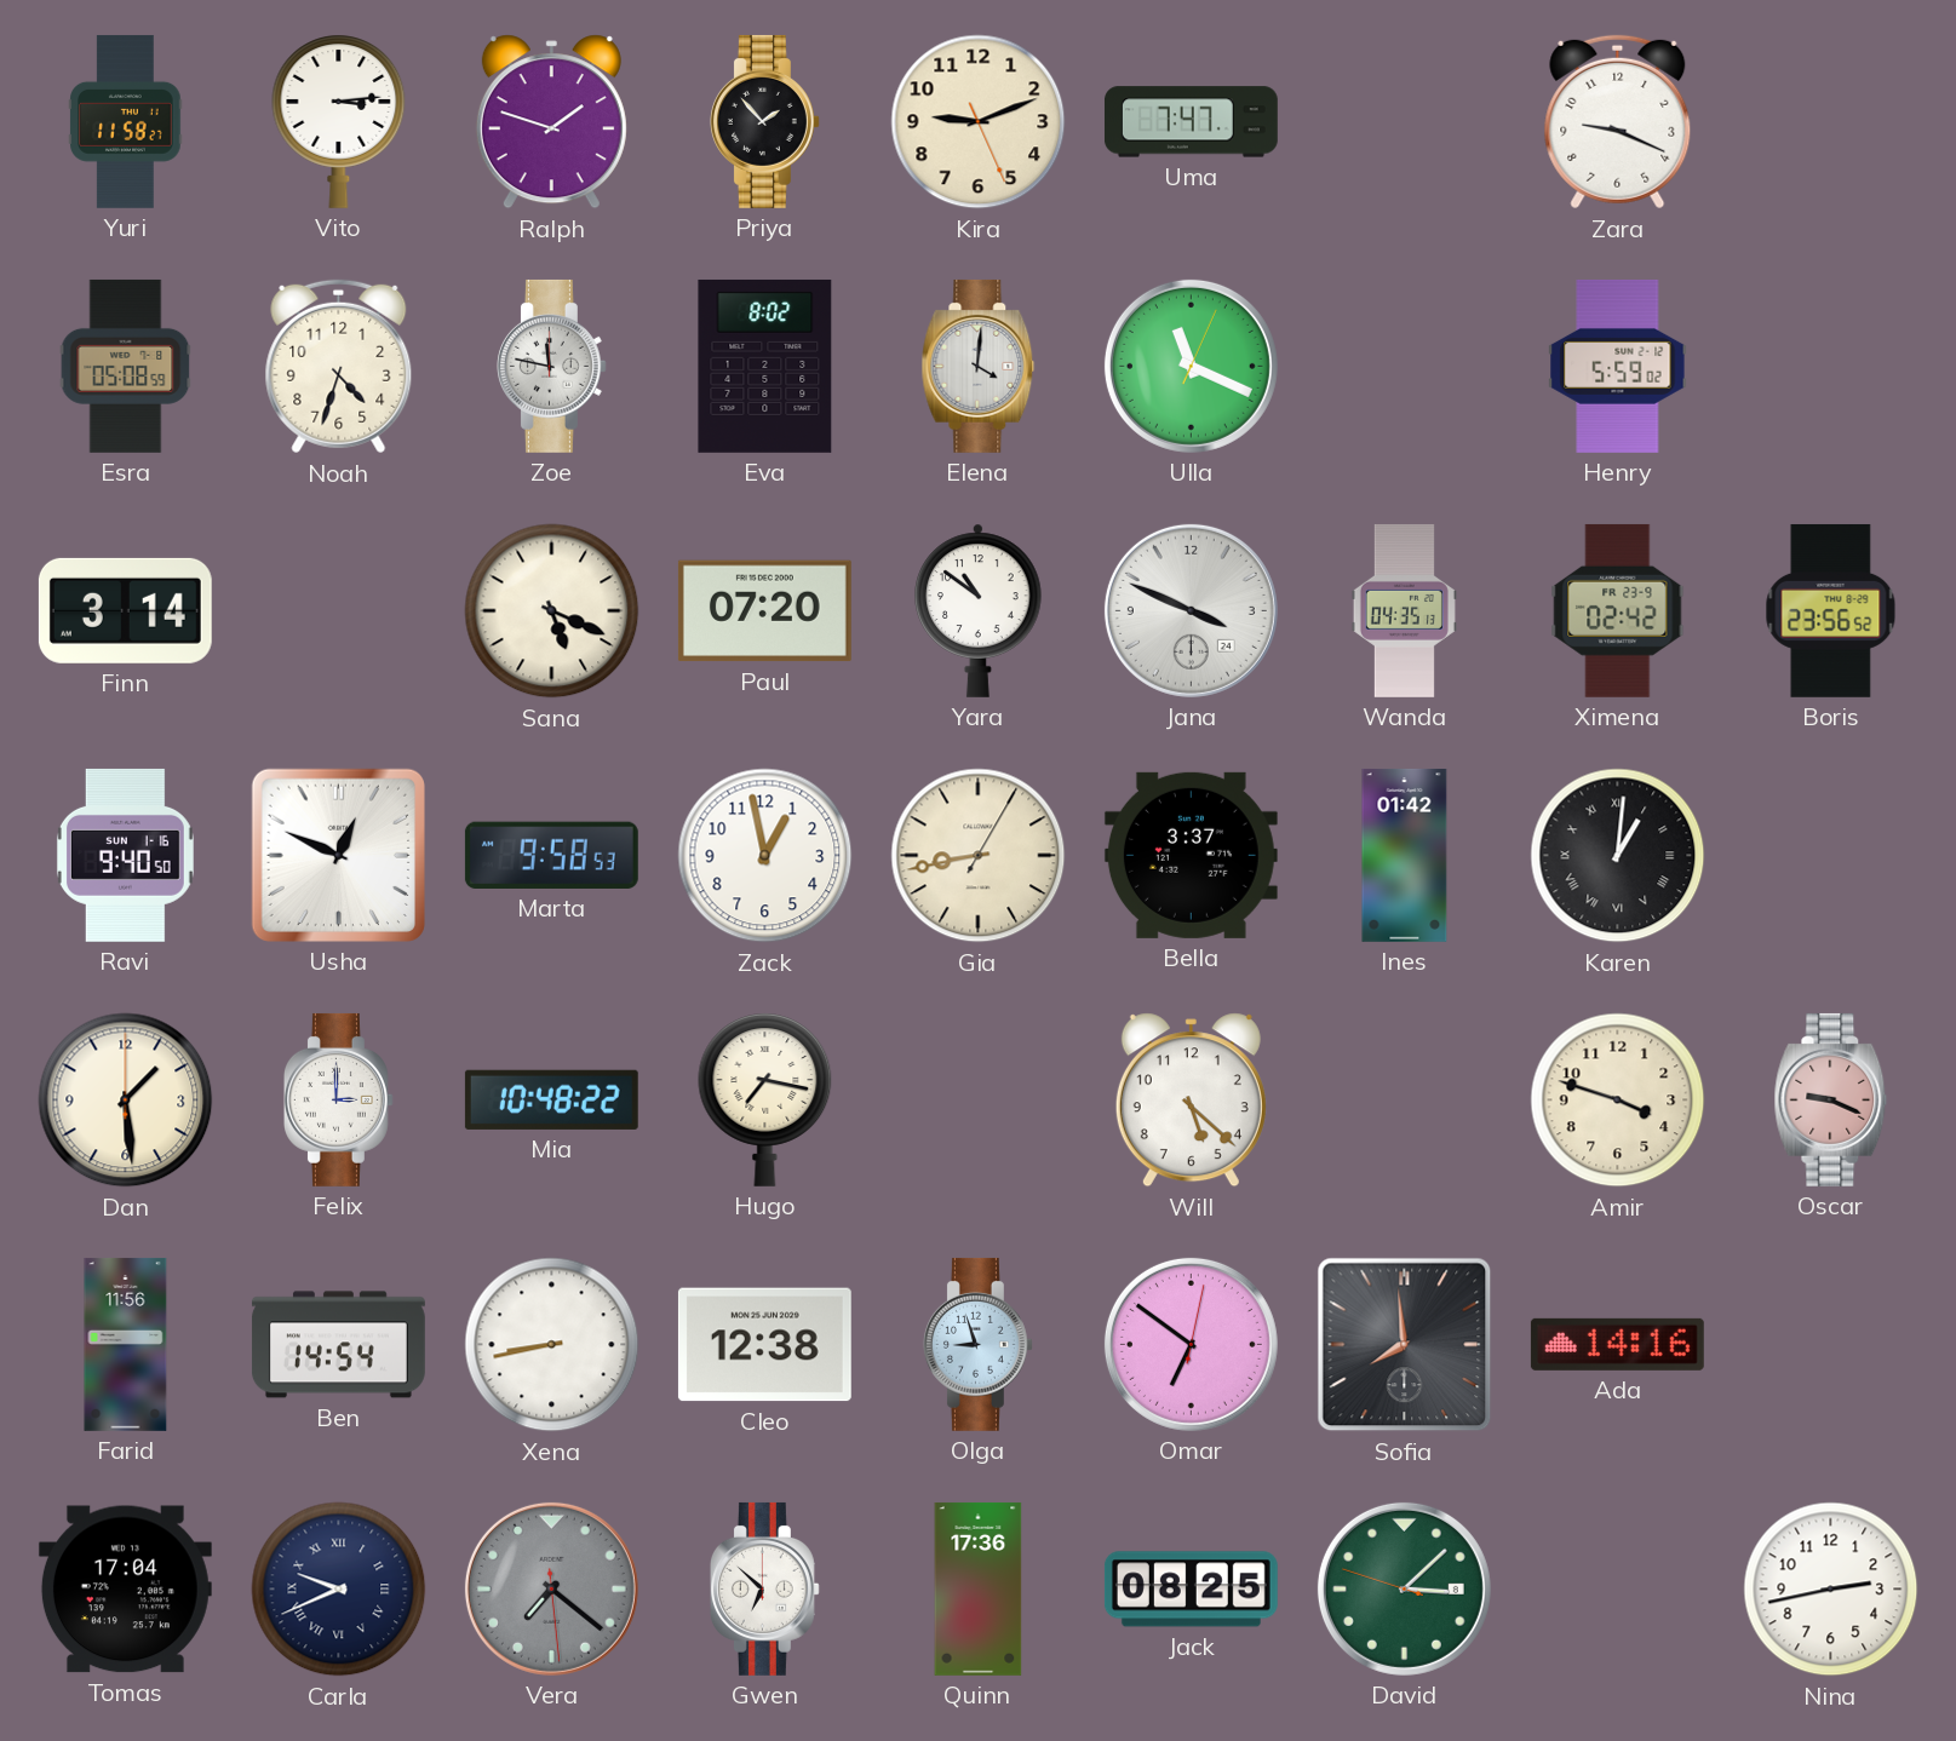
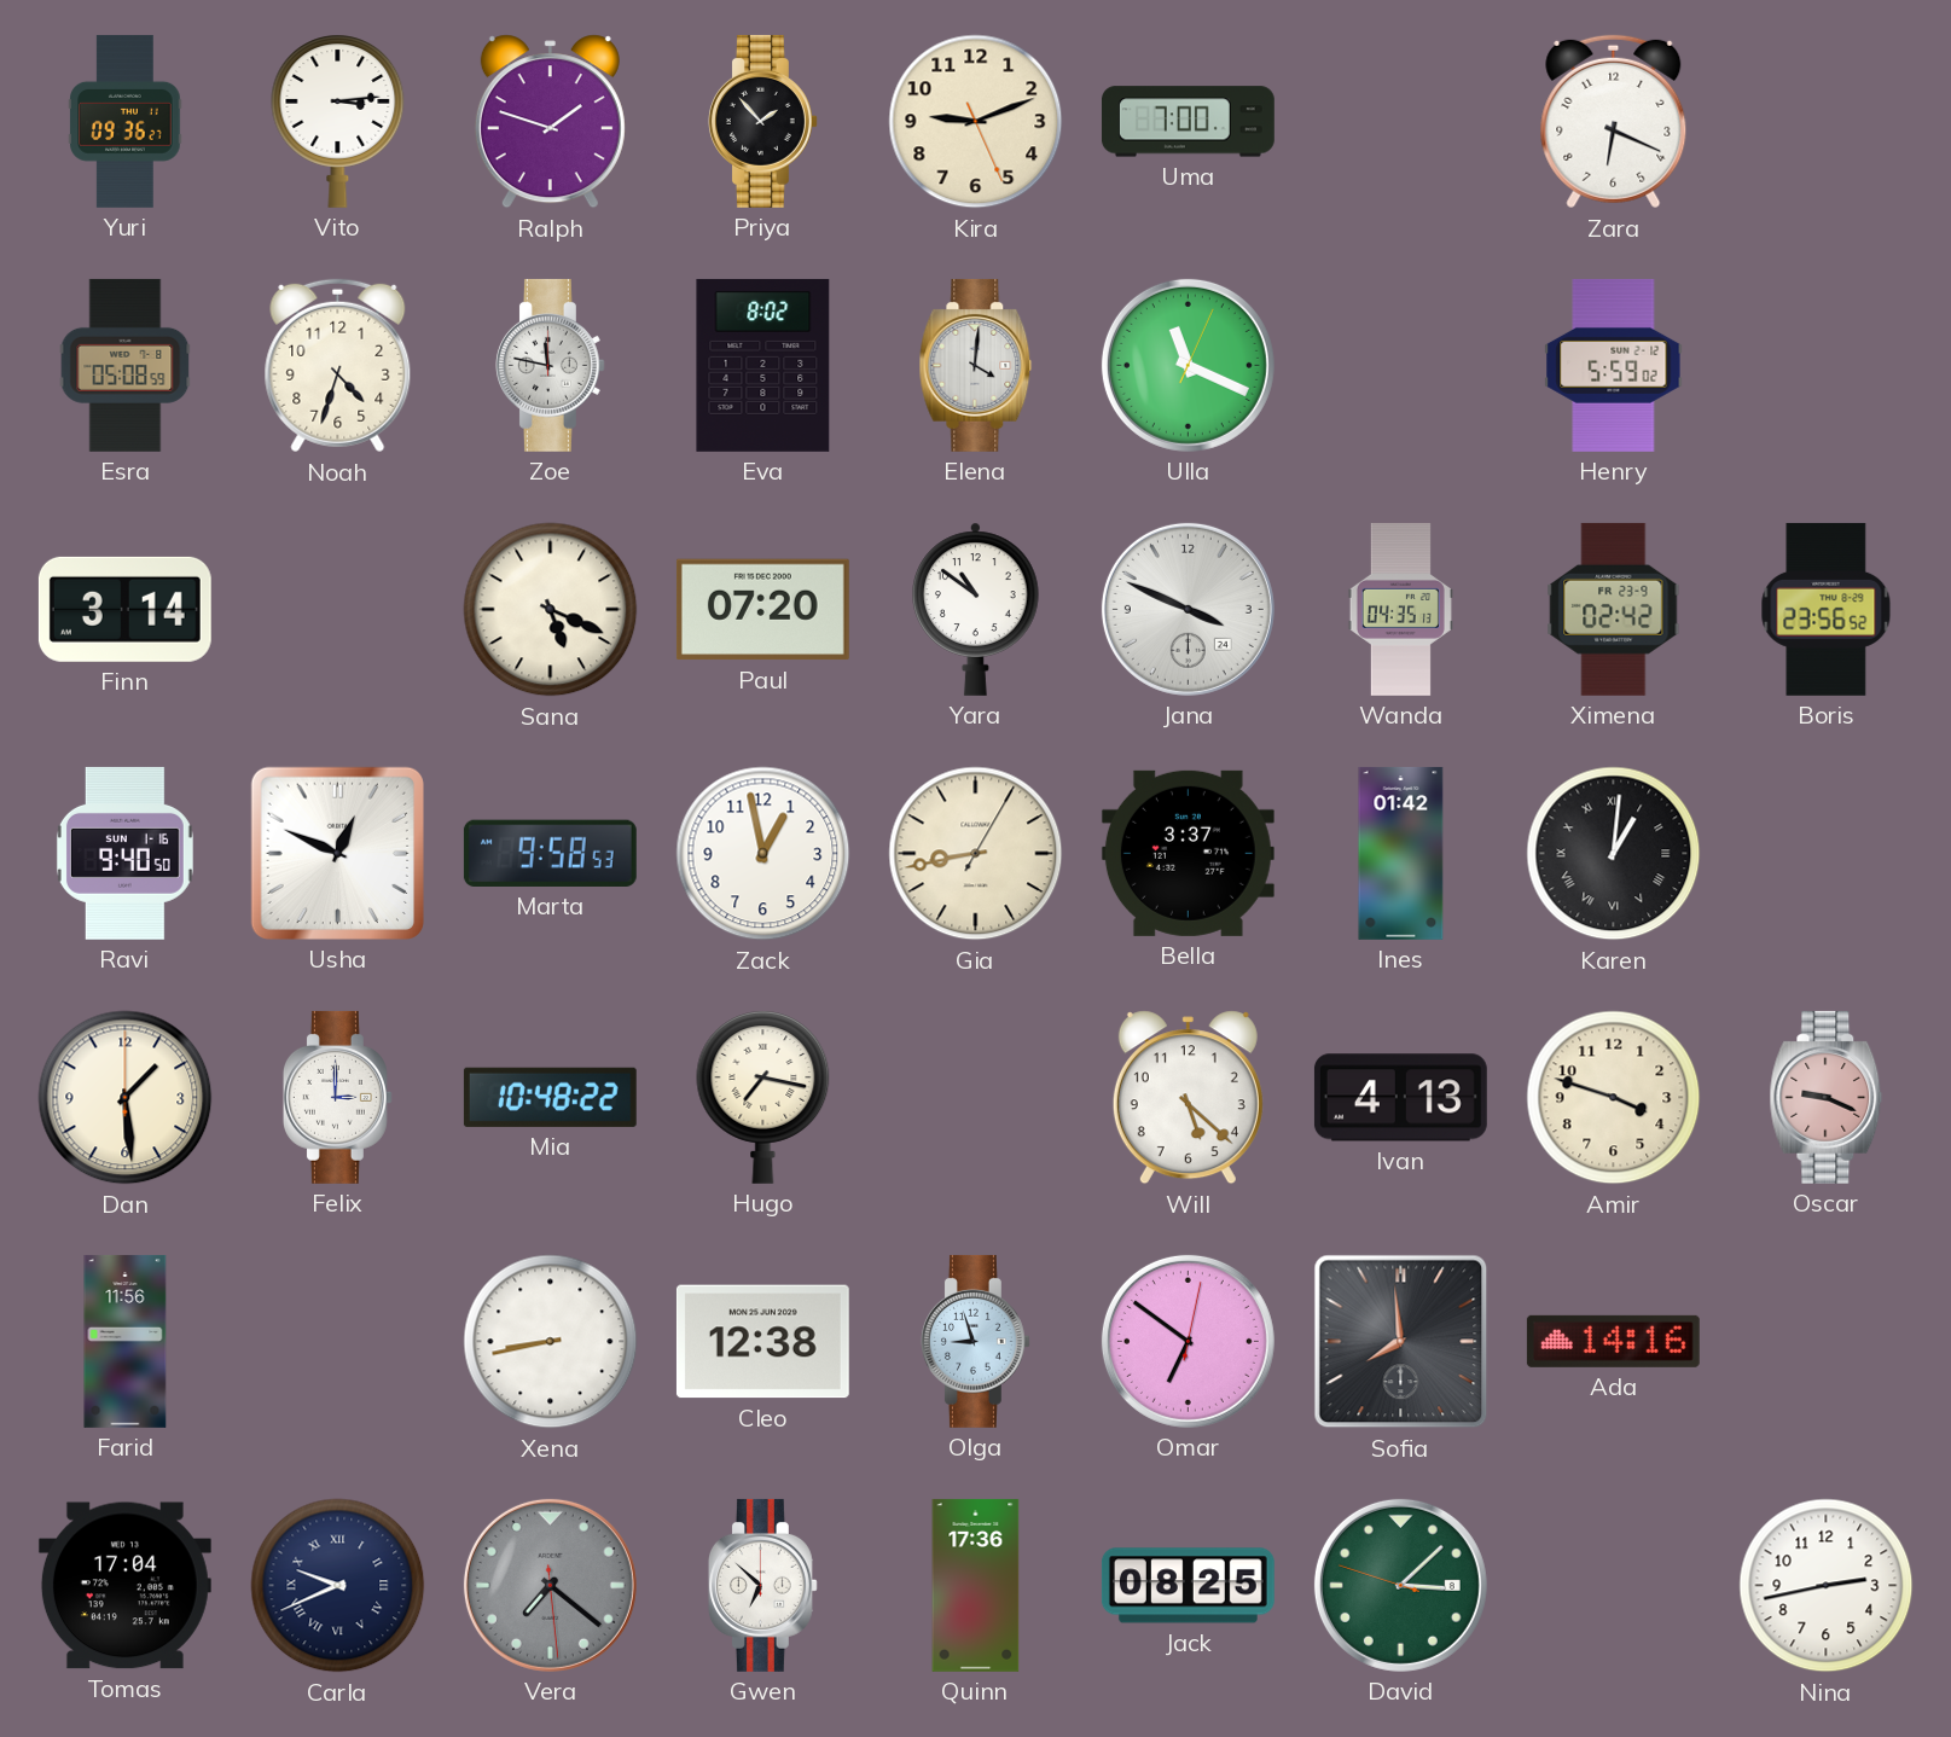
Yuri: 11:58 -> 09:36 (126, 121)
Uma: 7:47 -> 7:00 (1188, 122)
Zara: 9:19 -> 6:19 (1614, 122)
Ivan: none -> 4:13 (1400, 1098)
Ben: 14:54 -> none (338, 1345)
